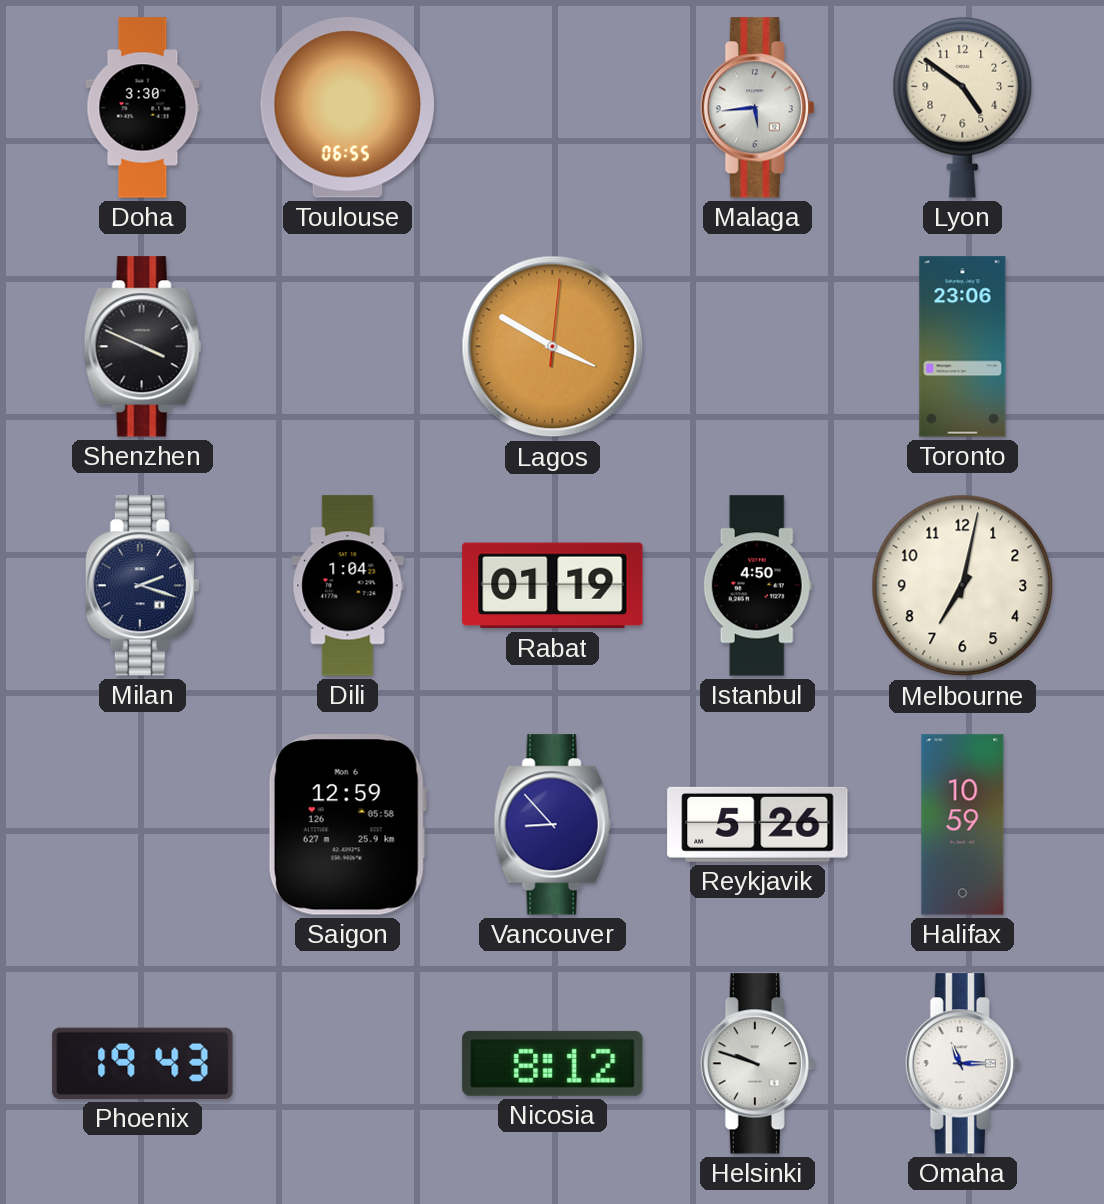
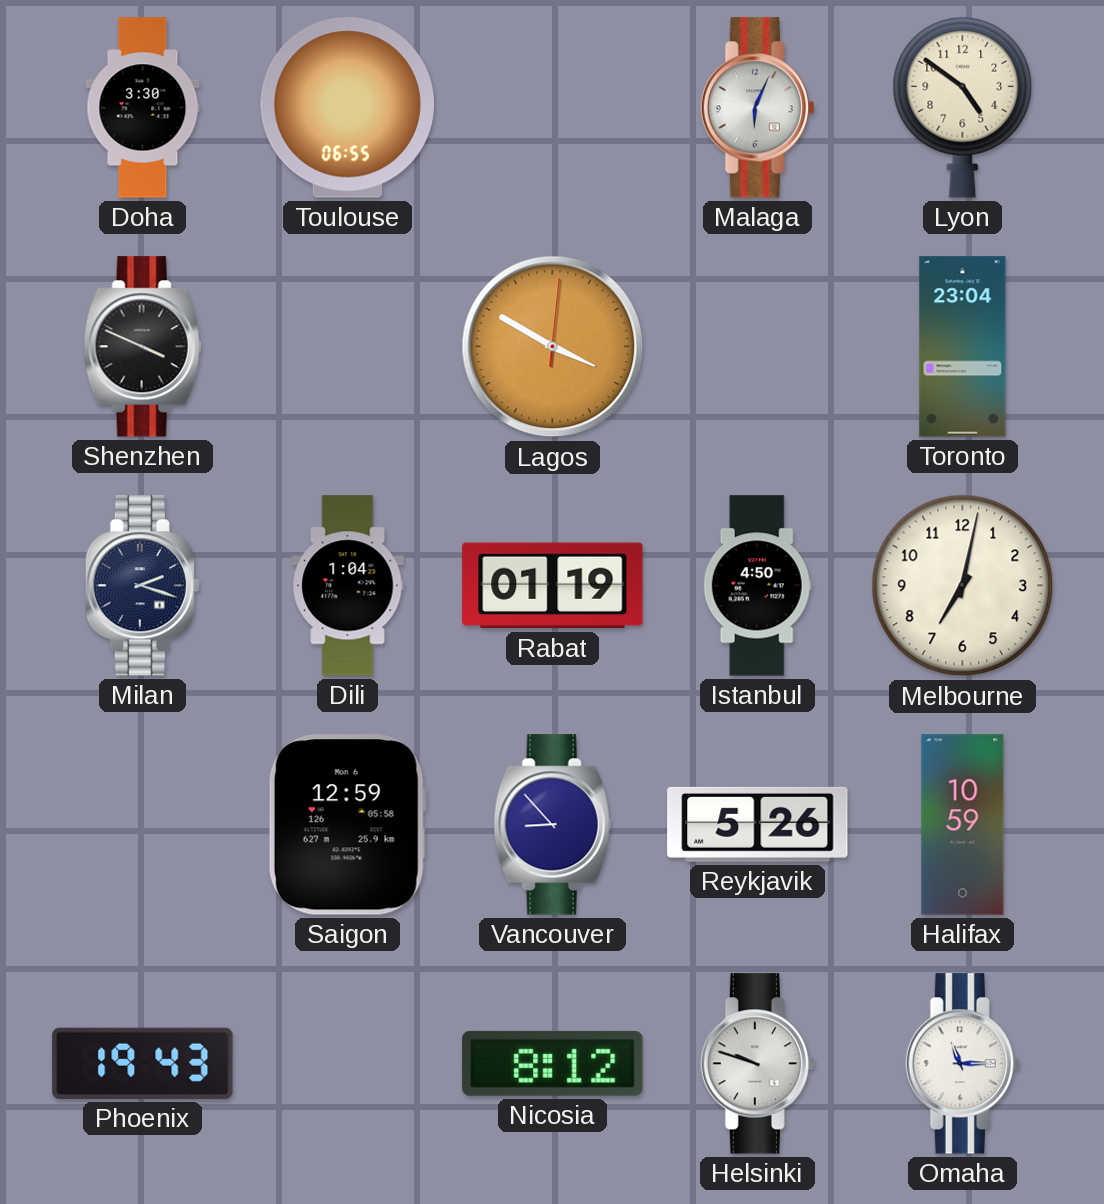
Malaga: 5:44 -> 6:04 (757, 108)
Toronto: 23:06 -> 23:04 (963, 347)
